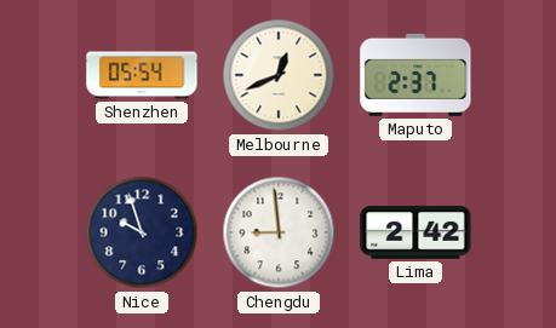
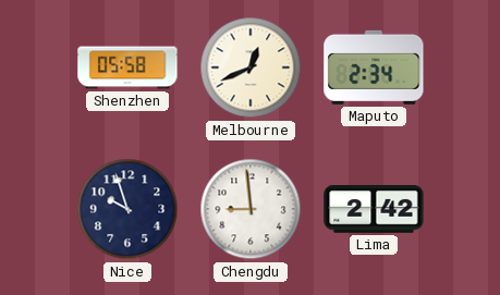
Shenzhen: 05:54 -> 05:58 (127, 67)
Maputo: 2:37 -> 2:34 (374, 67)
